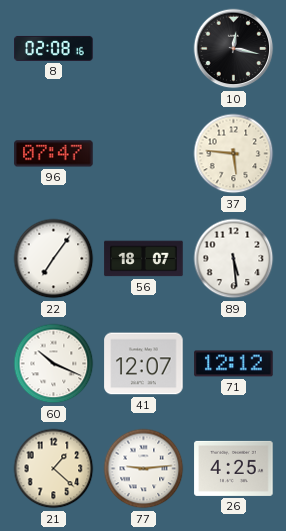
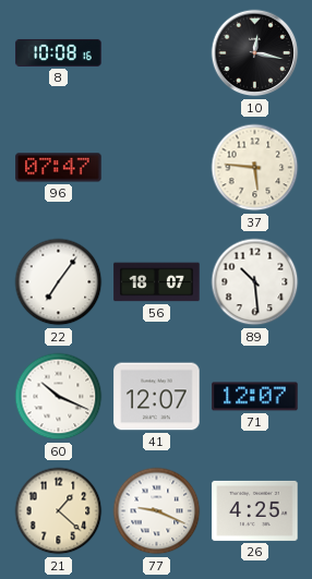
8: 02:08 -> 10:08 (59, 52)
89: 5:29 -> 10:29 (255, 282)
71: 12:12 -> 12:07 (255, 397)
77: 9:14 -> 9:19 (157, 511)
